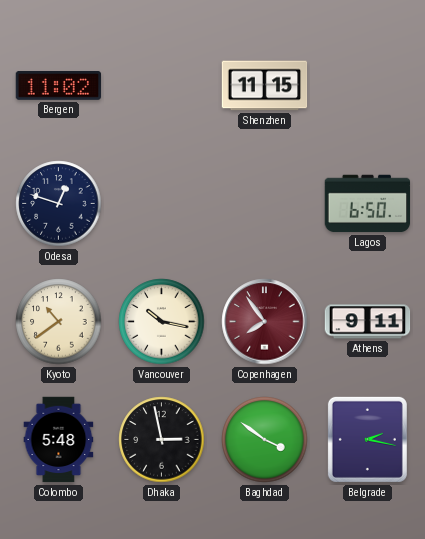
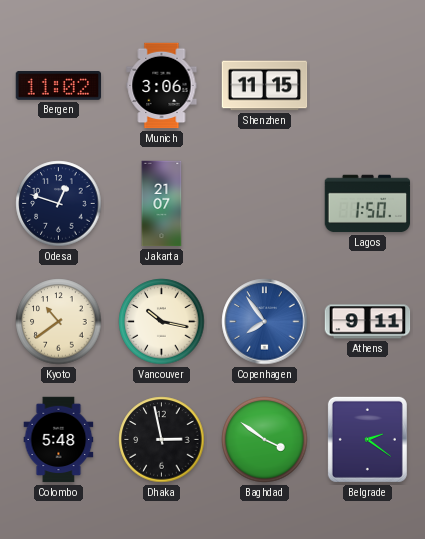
Munich: none -> 3:06 (162, 86)
Jakarta: none -> 21:07 (162, 204)
Lagos: 6:50 -> 1:50 (368, 204)
Copenhagen dial: burgundy -> blue (265, 322)
Belgrade: 2:17 -> 2:21 (367, 439)
